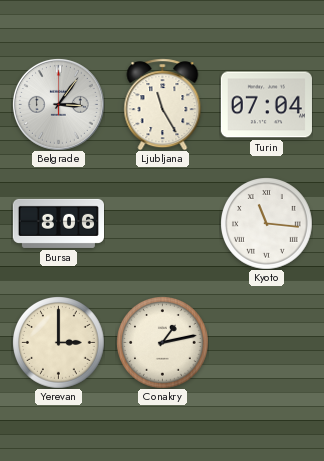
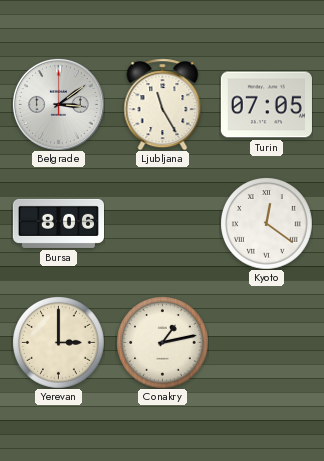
Belgrade: 3:06 -> 3:09 (58, 104)
Turin: 07:04 -> 07:05 (266, 105)
Kyoto: 11:16 -> 12:21 (267, 224)
